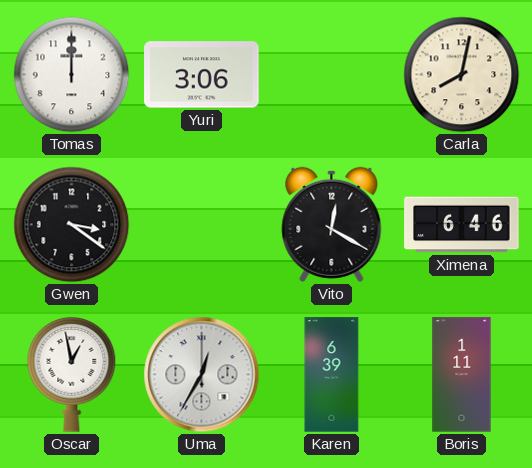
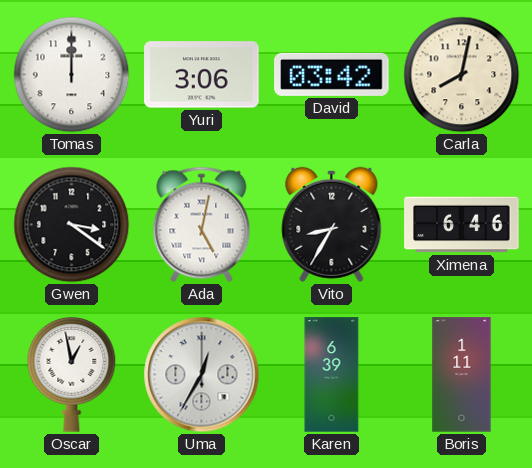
David: none -> 03:42 (332, 74)
Ada: none -> 5:02 (202, 225)
Vito: 12:20 -> 8:35 (332, 224)
